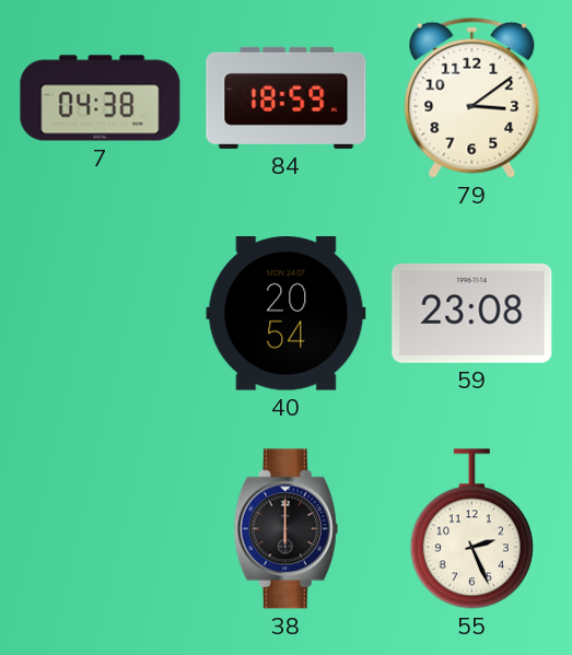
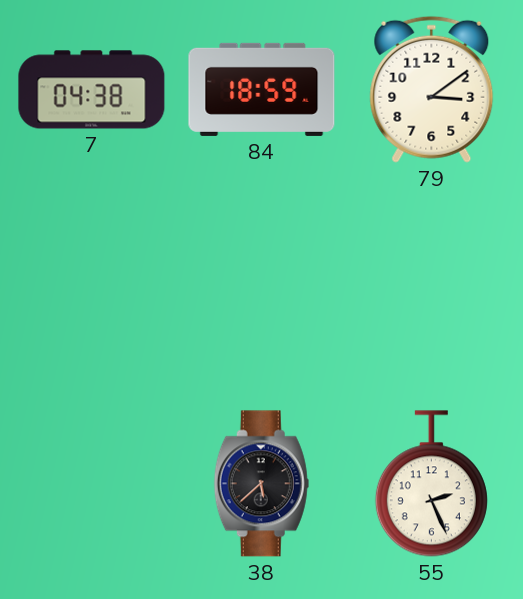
40: 20:54 -> none (287, 314)
59: 23:08 -> none (472, 314)
38: 6:00 -> 5:38 (261, 484)
